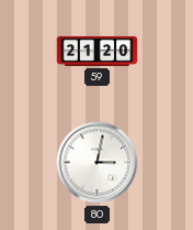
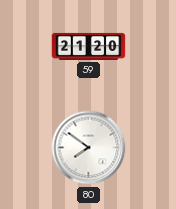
80: 3:02 -> 7:51 (89, 148)
